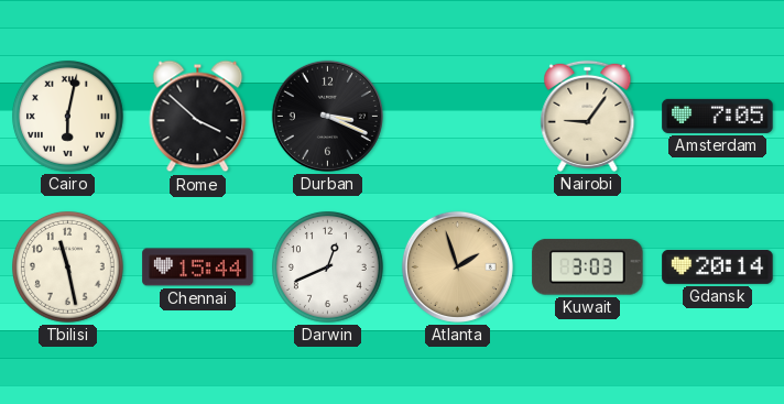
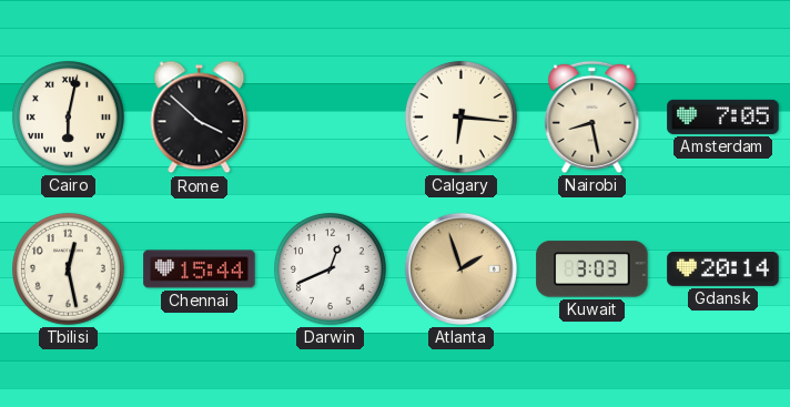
Durban: 3:19 -> none (327, 116)
Calgary: none -> 6:16 (462, 118)
Nairobi: 9:06 -> 8:28 (592, 116)
Tbilisi: 11:28 -> 12:28 (69, 269)
